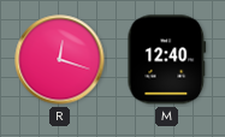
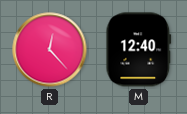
R: 12:18 -> 12:23 (50, 50)
